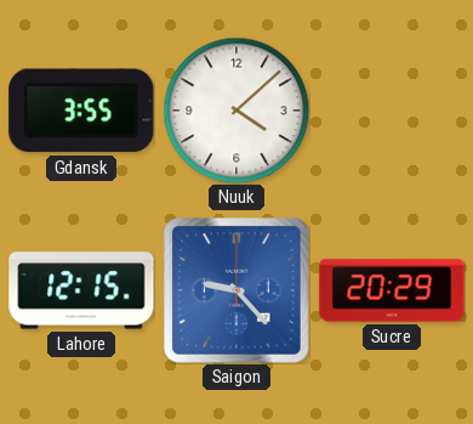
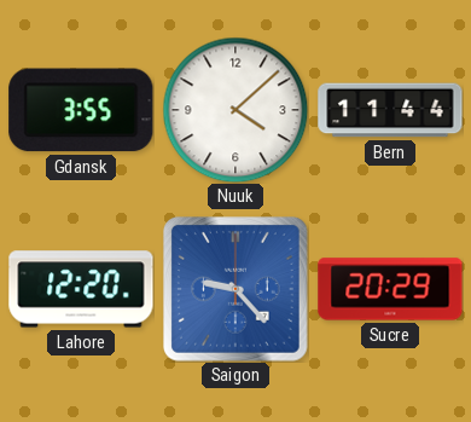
Bern: none -> 11:44 (390, 110)
Lahore: 12:15 -> 12:20 (81, 289)
